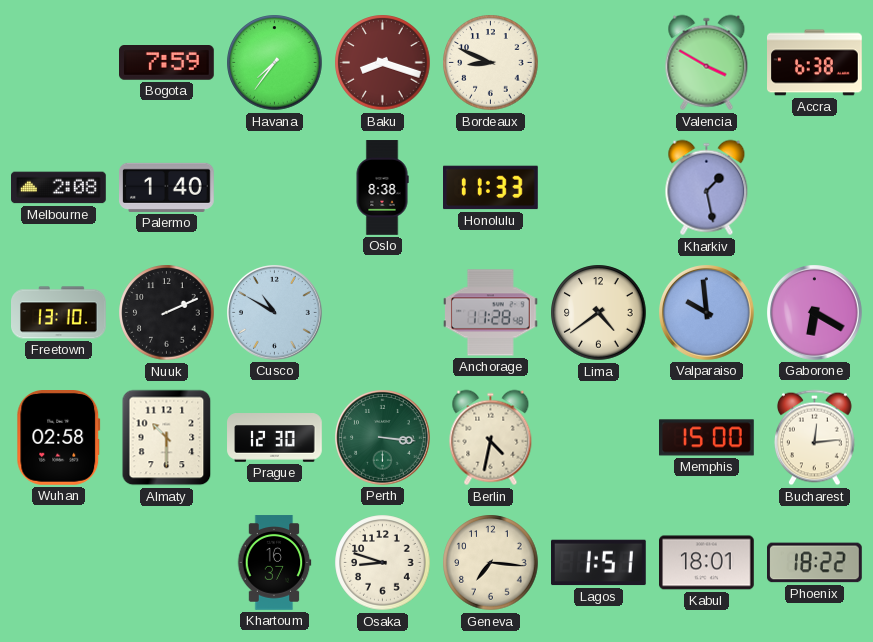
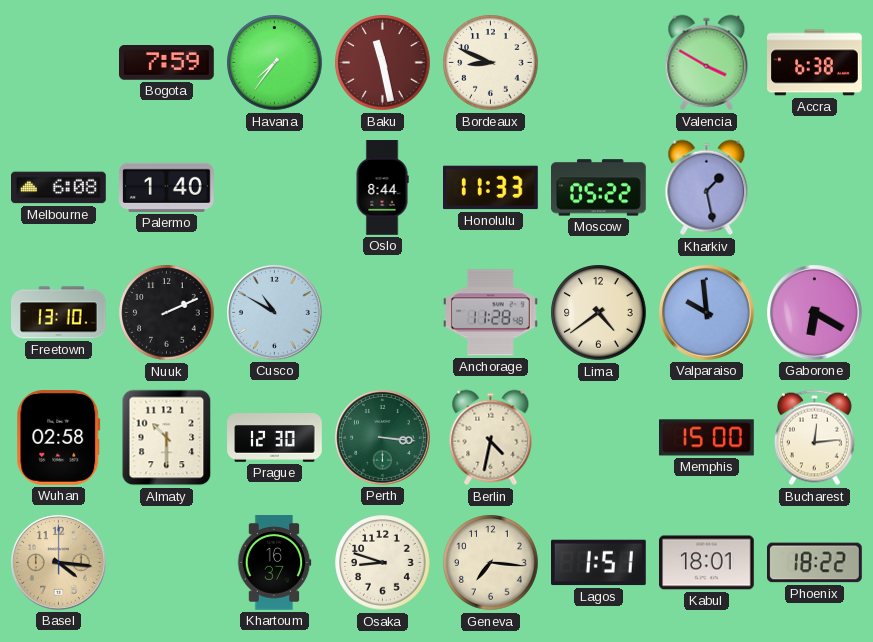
Baku: 8:18 -> 11:28 (383, 63)
Melbourne: 2:08 -> 6:08 (59, 188)
Oslo: 8:38 -> 8:44 (382, 188)
Moscow: none -> 05:22 (599, 188)
Basel: none -> 4:16 (59, 563)
